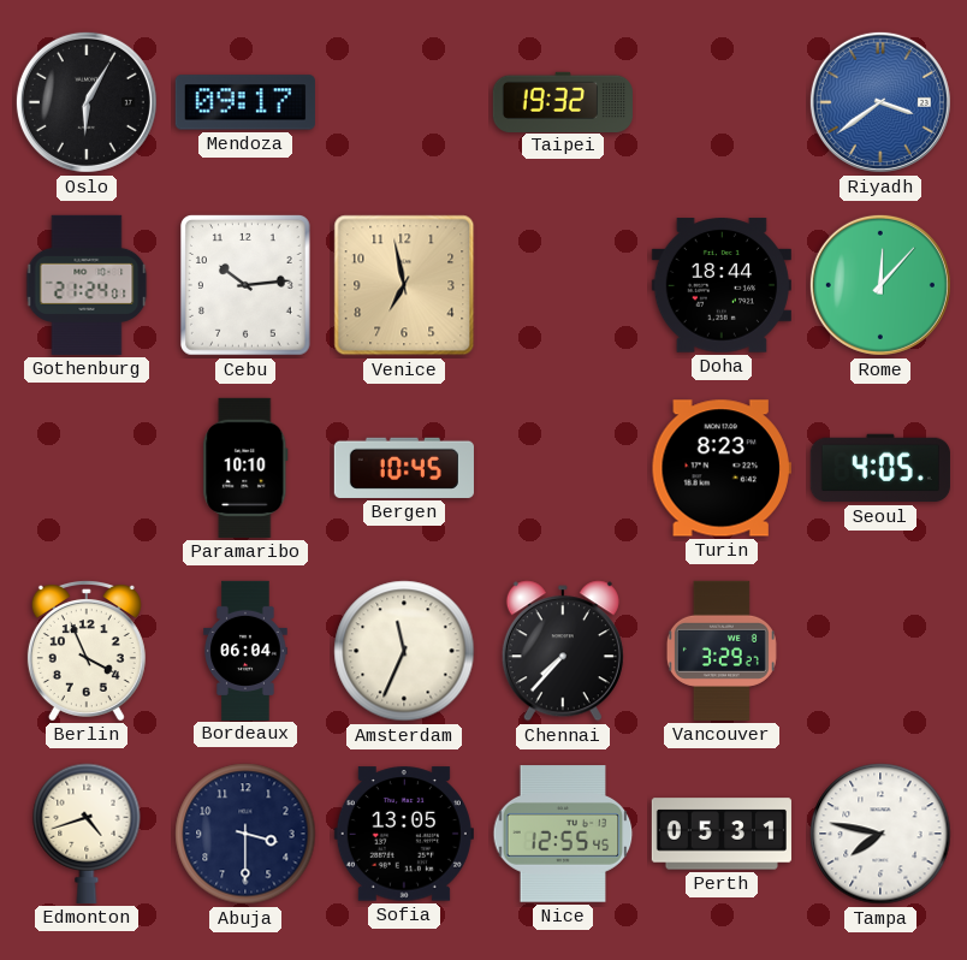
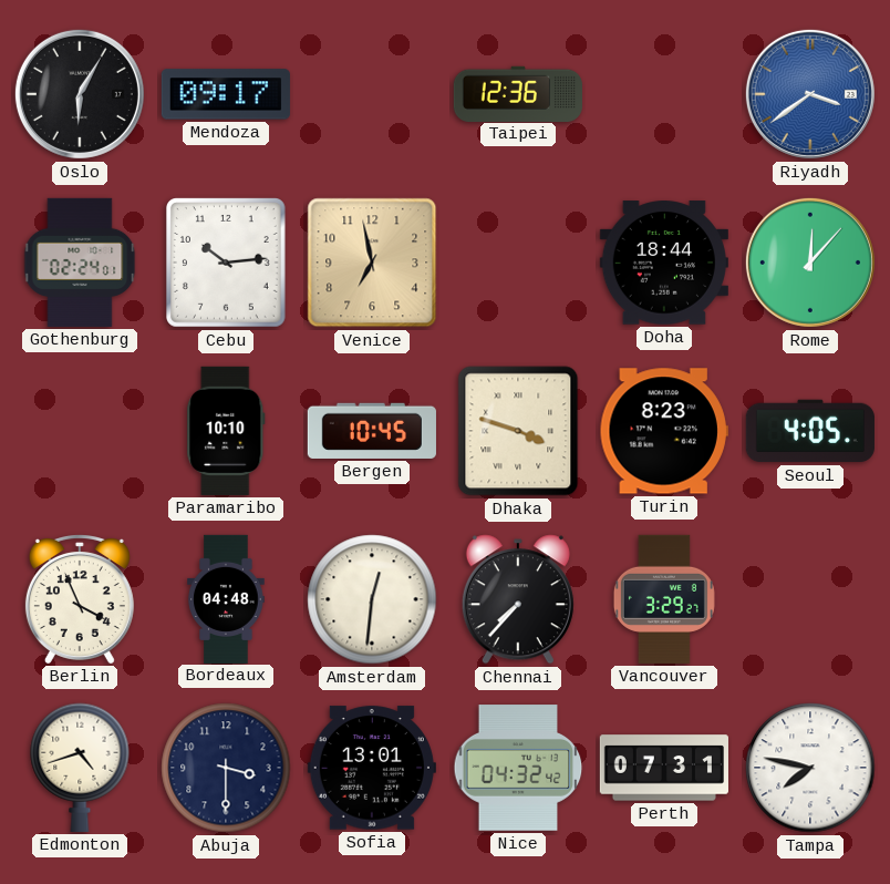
Taipei: 19:32 -> 12:36 (518, 93)
Gothenburg: 21:24 -> 02:24 (80, 263)
Dhaka: none -> 3:48 (518, 431)
Bordeaux: 06:04 -> 04:48 (226, 598)
Amsterdam: 11:34 -> 12:31 (372, 599)
Sofia: 13:05 -> 13:01 (372, 768)
Nice: 12:55 -> 04:32 (518, 768)
Perth: 05:31 -> 07:31 (664, 768)
